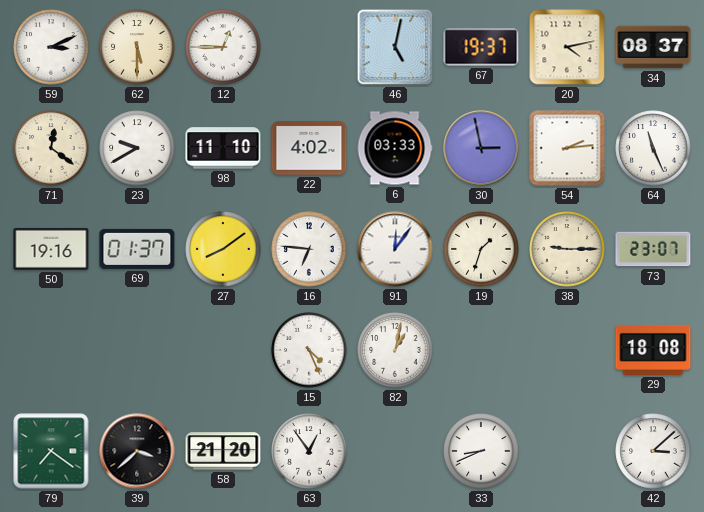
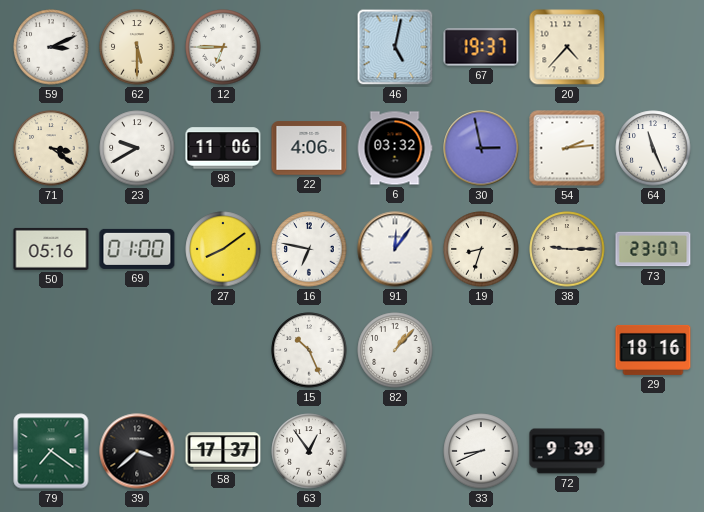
12: 12:45 -> 6:45 (223, 47)
20: 4:13 -> 4:37 (567, 47)
34: 08:37 -> none (653, 47)
71: 12:21 -> 3:21 (51, 148)
98: 11:10 -> 11:06 (223, 148)
22: 4:02 -> 4:06 (309, 148)
6: 03:33 -> 03:32 (395, 148)
50: 19:16 -> 05:16 (51, 249)
69: 01:37 -> 01:00 (137, 249)
16: 6:46 -> 6:47 (309, 249)
19: 1:33 -> 8:33 (481, 249)
15: 4:26 -> 10:26 (309, 350)
82: 1:02 -> 1:07 (395, 350)
29: 18:08 -> 18:16 (653, 350)
58: 21:20 -> 17:37 (223, 451)
72: none -> 9:39 (567, 451)
42: 3:08 -> none (653, 451)
